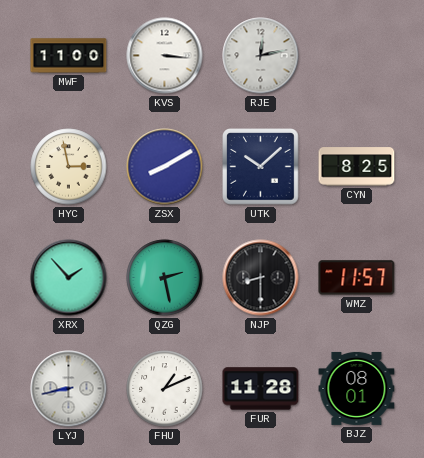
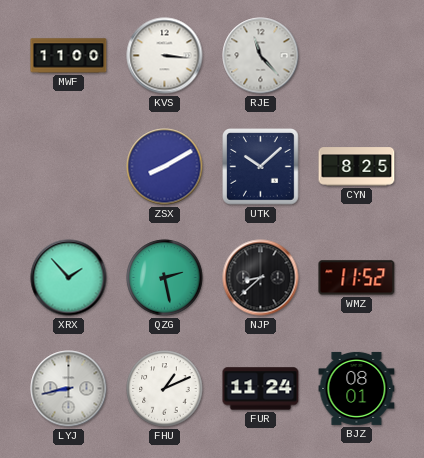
RJE: 12:13 -> 11:23 (261, 56)
HYC: 2:58 -> none (69, 167)
NJP: 8:30 -> 8:38 (261, 278)
WMZ: 11:57 -> 11:52 (357, 278)
FUR: 11:28 -> 11:24 (261, 389)
